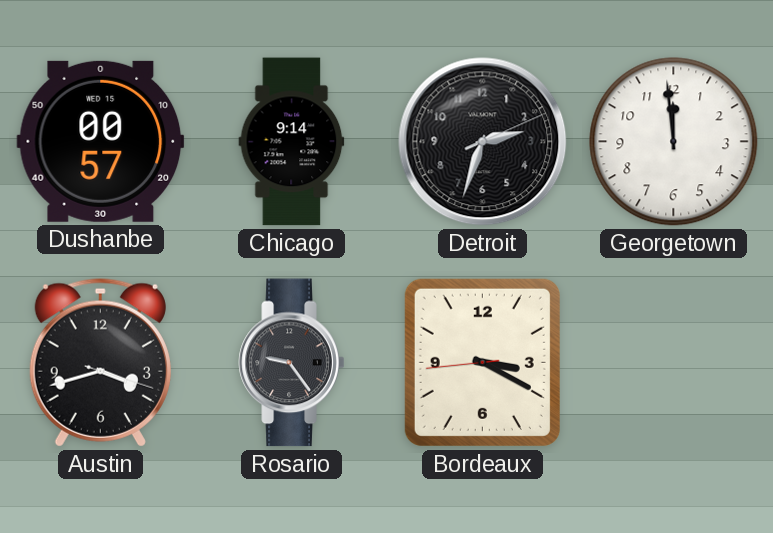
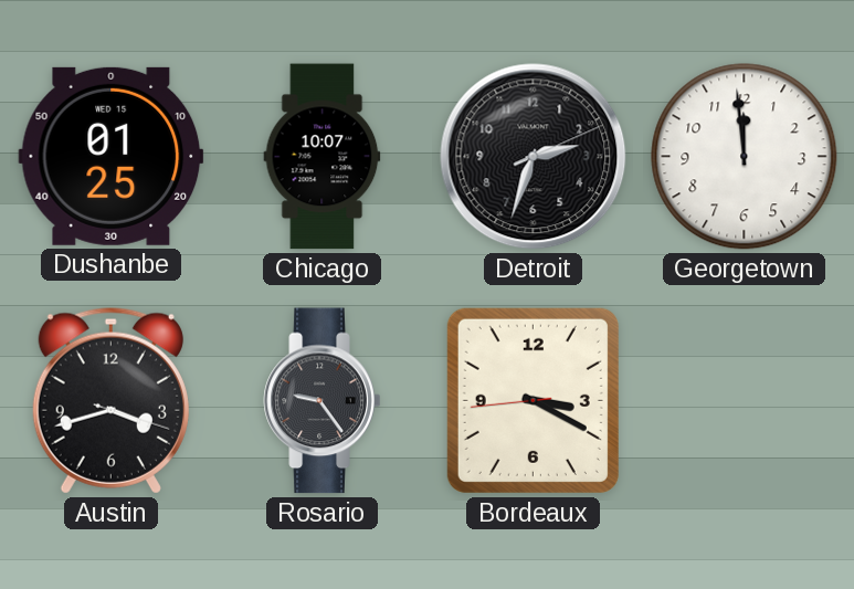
Dushanbe: 00:57 -> 01:25 (112, 156)
Chicago: 9:14 -> 10:07 (323, 157)
